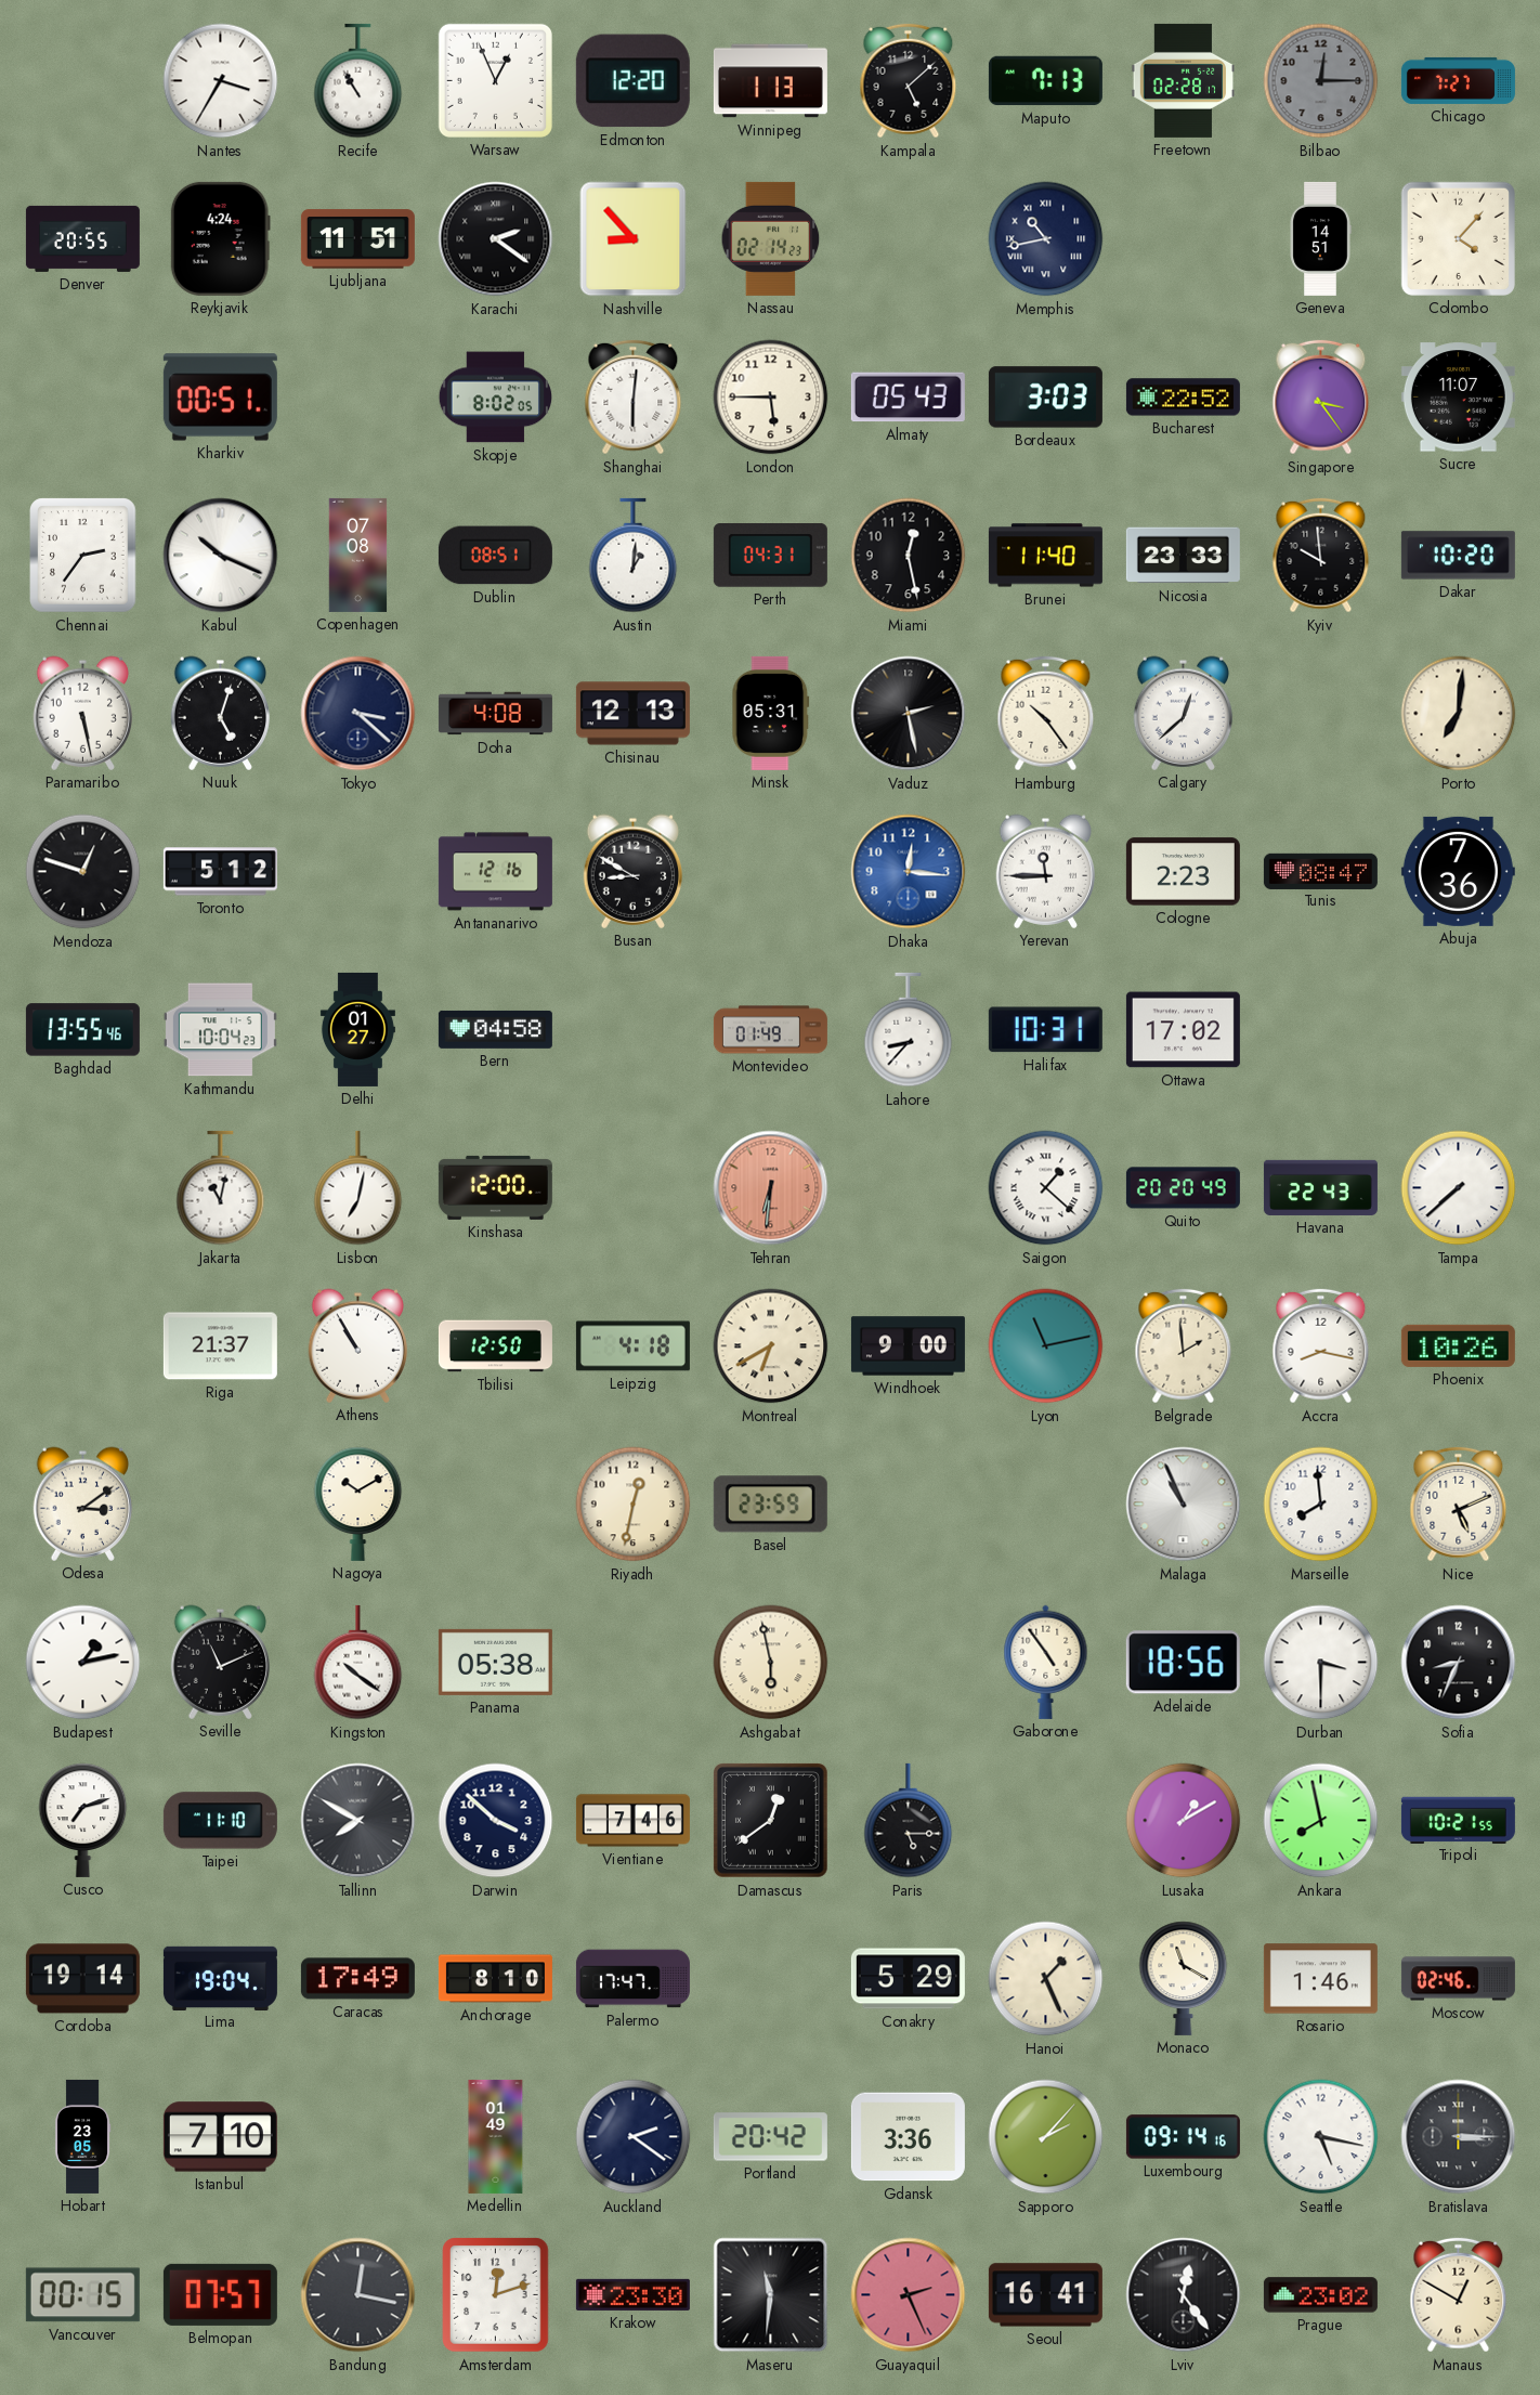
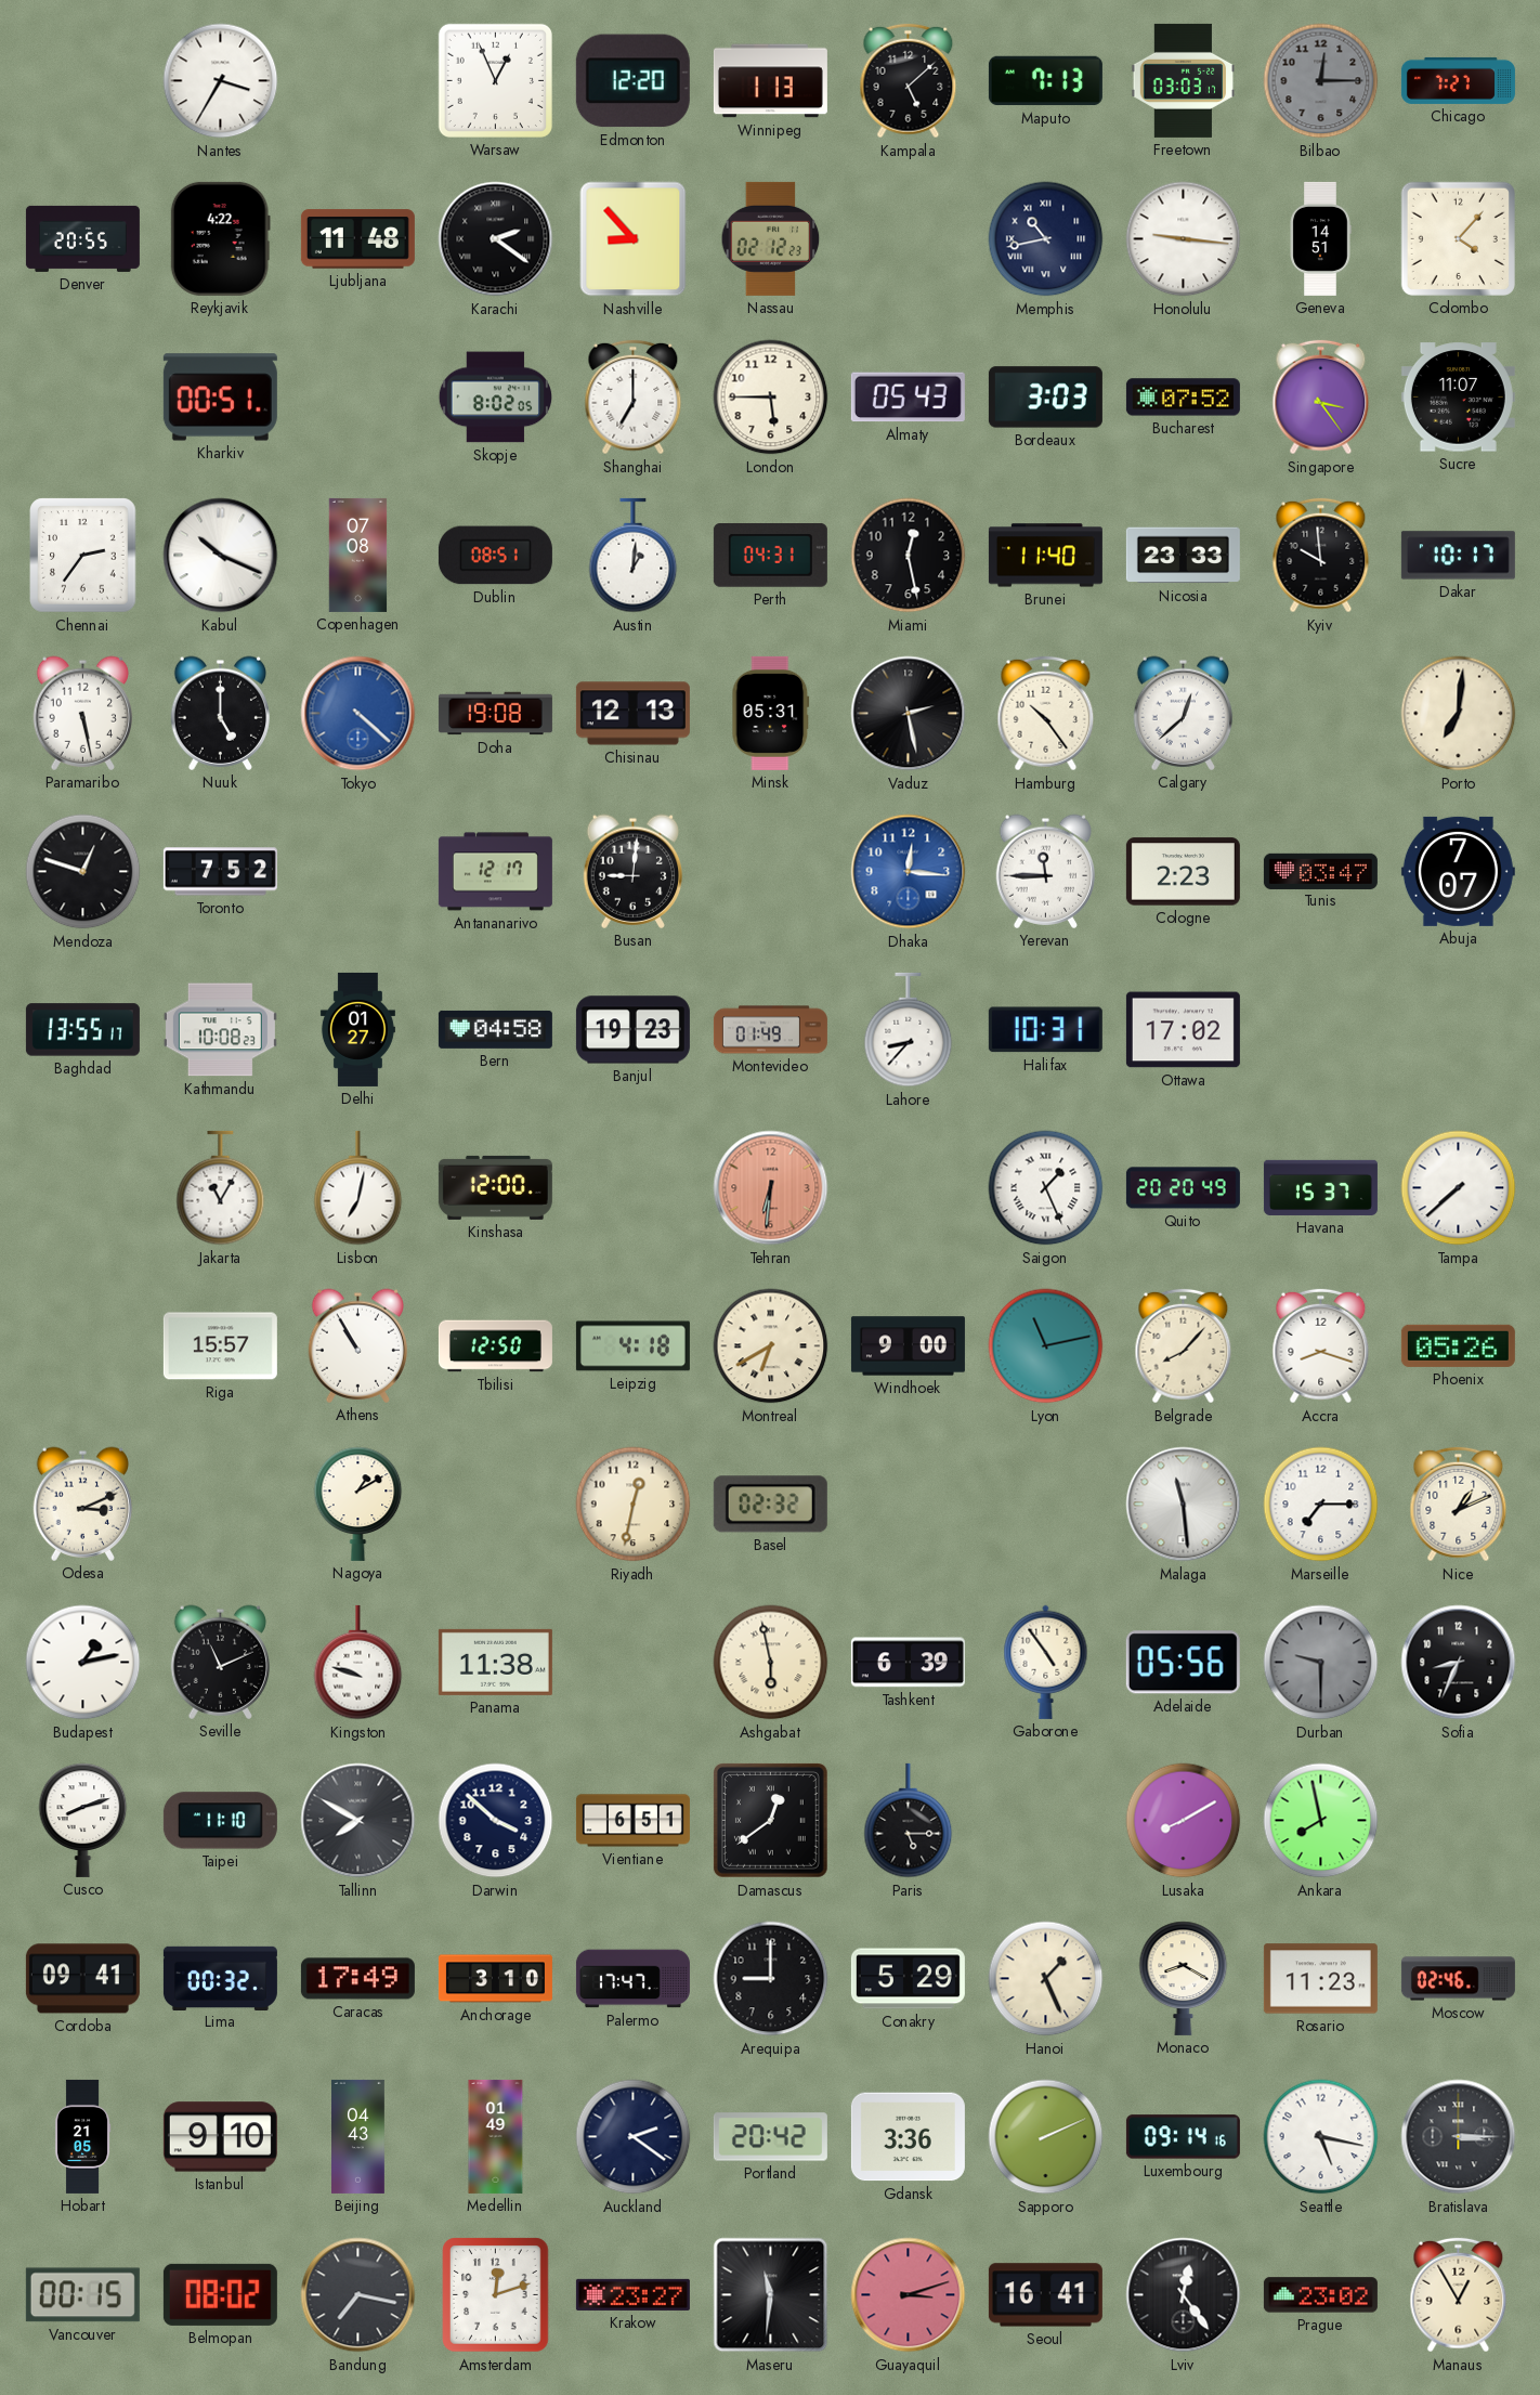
Recife: 10:55 -> none (358, 81)
Freetown: 02:28 -> 03:03 (1183, 80)
Reykjavik: 4:24 -> 4:22 (220, 238)
Ljubljana: 11:51 -> 11:48 (357, 239)
Nassau: 02:14 -> 02:12 (771, 238)
Honolulu: none -> 9:16 (1184, 239)
Shanghai: 6:01 -> 7:00 (634, 398)
Bucharest: 22:52 -> 07:52 (1183, 398)
Dakar: 10:20 -> 10:17 (1458, 556)
Nuuk: 5:03 -> 5:00 (221, 713)
Tokyo: 3:22 -> 4:22 (358, 714)
Tokyo dial: navy -> blue (358, 714)
Doha: 4:08 -> 19:08 (495, 714)
Toronto: 5:12 -> 7:52 (220, 872)
Antananarivo: 12:16 -> 12:17 (495, 872)
Busan: 8:50 -> 9:01 (634, 871)
Tunis: 08:47 -> 03:47 (1320, 871)
Abuja: 7:36 -> 7:07 (1458, 871)
Baghdad: 13:55:46 -> 13:55:17 (82, 1030)
Kathmandu: 10:04 -> 10:08 (220, 1030)
Banjul: none -> 19:23 (632, 1030)
Jakarta: 11:02 -> 11:05 (221, 1188)
Saigon: 1:22 -> 1:26 (1046, 1188)
Havana: 22:43 -> 15:37 (1320, 1187)
Riga: 21:37 -> 15:57 (220, 1346)
Belgrade: 1:59 -> 8:07 (1184, 1346)
Accra: 8:17 -> 8:18 (1321, 1346)
Phoenix: 10:26 -> 05:26 (1458, 1345)
Odesa: 3:09 -> 3:11 (83, 1504)
Nagoya: 10:10 -> 1:10 (358, 1504)
Basel: 23:59 -> 02:32 (770, 1505)
Malaga: 10:56 -> 11:29 (1184, 1505)
Marseille: 7:59 -> 7:15 (1321, 1505)
Nice: 5:11 -> 1:11 (1459, 1505)
Kingston: 10:21 -> 9:48 (358, 1663)
Panama: 05:38 -> 11:38 (495, 1662)
Tashkent: none -> 6:39 (908, 1663)
Adelaide: 18:56 -> 05:56 (1183, 1663)
Durban: 3:30 -> 9:30 (1321, 1663)
Durban dial: white -> grey (1321, 1663)
Cusco: 7:12 -> 8:12 (83, 1820)
Vientiane: 7:46 -> 6:51 (632, 1821)
Lusaka: 1:10 -> 8:10 (1184, 1821)
Tripoli: 10:21 -> none (1458, 1820)
Cordoba: 19:14 -> 09:41 (82, 1979)
Lima: 19:04 -> 00:32 (220, 1978)
Anchorage: 8:10 -> 3:10 (495, 1979)
Arequipa: none -> 9:00 (771, 1979)
Monaco: 11:20 -> 8:20 (1184, 1978)
Rosario: 1:46 -> 11:23 (1320, 1979)
Hobart: 23:05 -> 21:05 (82, 2136)
Istanbul: 7:10 -> 9:10 (220, 2137)
Beijing: none -> 04:43 (358, 2136)
Sapporo: 2:07 -> 2:11 (1046, 2137)
Belmopan: 07:57 -> 08:02 (220, 2294)
Bandung: 12:17 -> 7:17 (358, 2295)
Krakow: 23:30 -> 23:27 (632, 2294)
Guayaquil: 2:26 -> 3:12 (909, 2295)
Manaus: 12:50 -> 12:55 (1459, 2295)
